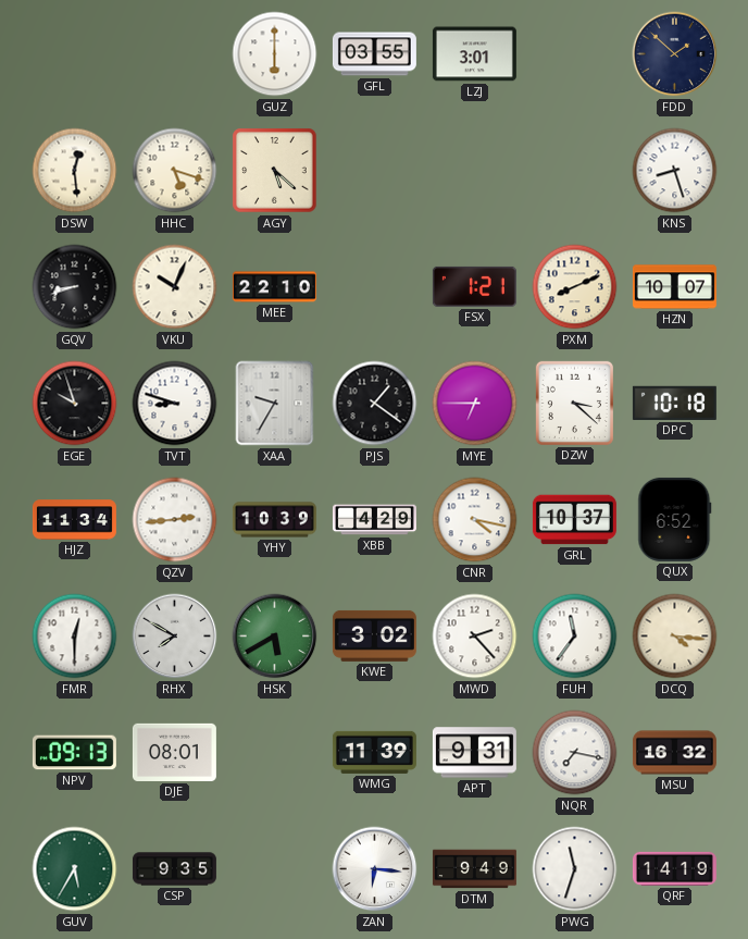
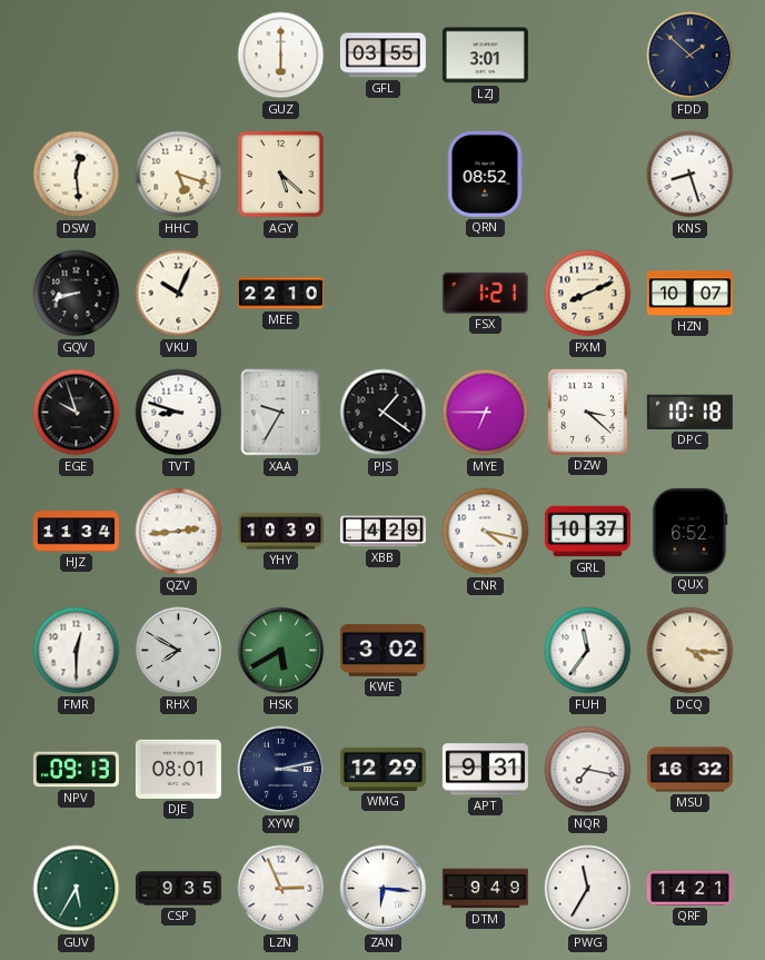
QRN: none -> 08:52 (485, 174)
MWD: 2:23 -> none (475, 637)
XYW: none -> 3:13 (281, 770)
WMG: 11:39 -> 12:29 (383, 769)
LZN: none -> 2:56 (281, 889)
PWG: 11:33 -> 11:35 (588, 889)
QRF: 14:19 -> 14:21 (689, 888)
